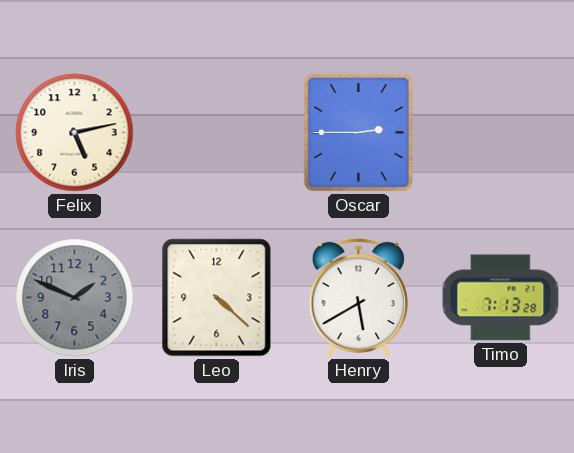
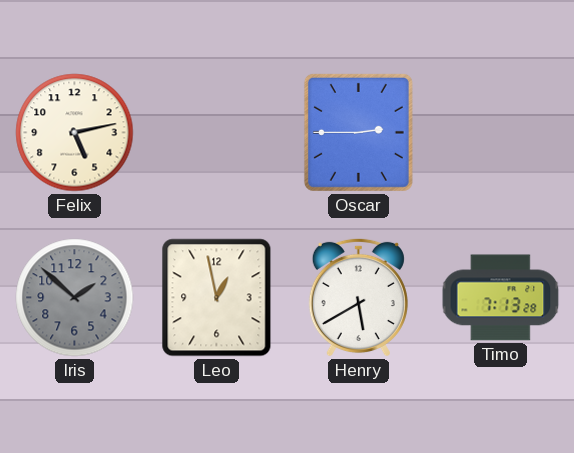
Iris: 1:49 -> 1:52 (75, 298)
Leo: 4:22 -> 12:58 (217, 298)
